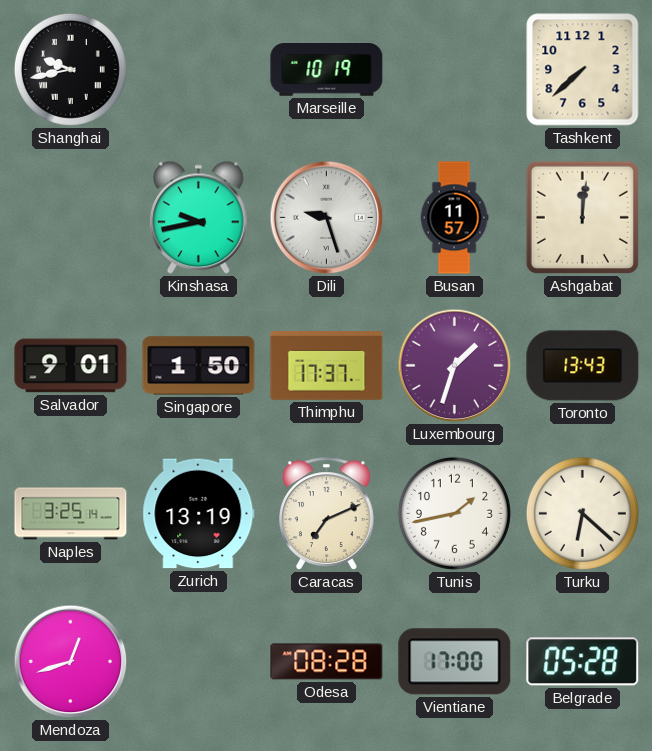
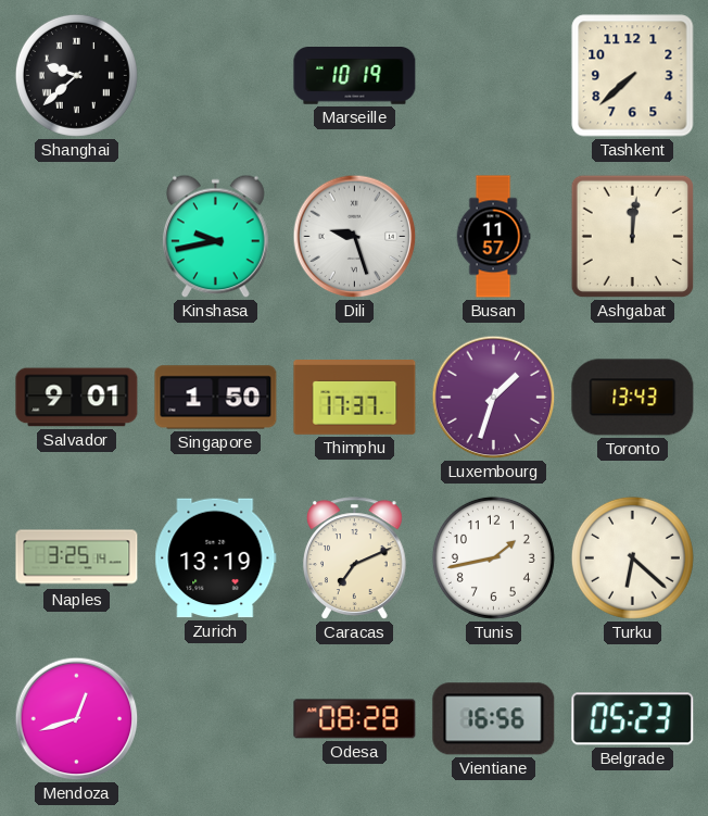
Shanghai: 9:43 -> 9:38 (76, 75)
Vientiane: 17:00 -> 16:56 (494, 719)
Belgrade: 05:28 -> 05:23 (633, 719)
